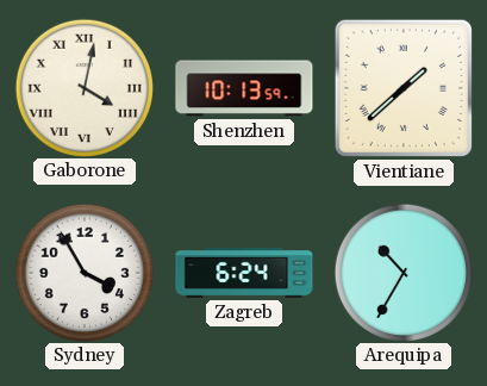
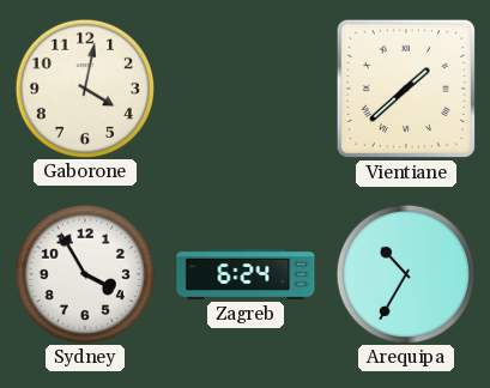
Gaborone numerals: Roman -> Arabic (84, 87)
Shenzhen: 10:13 -> none (244, 88)
